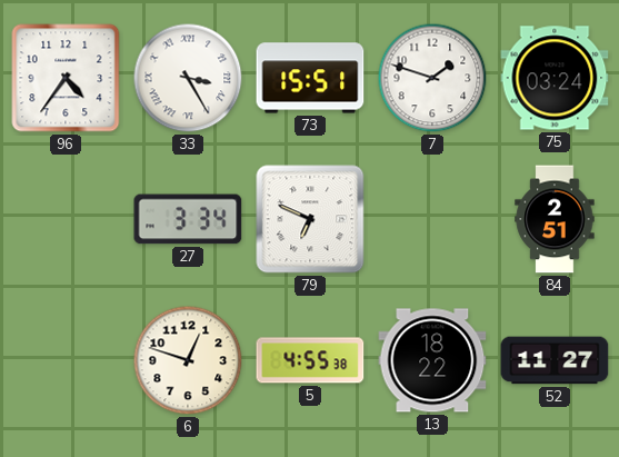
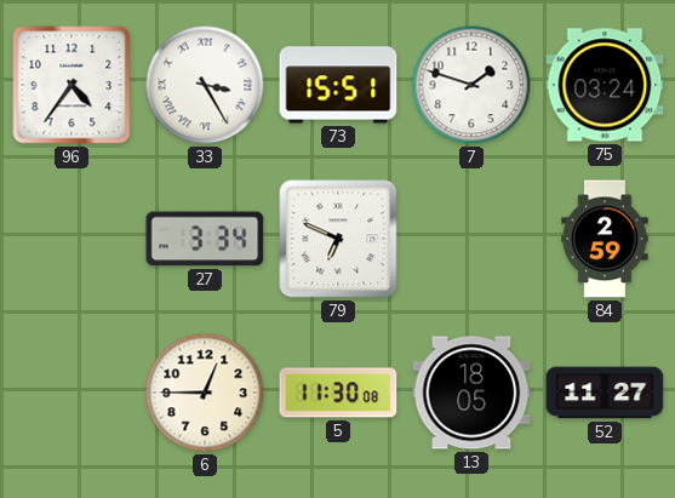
84: 2:51 -> 2:59 (605, 239)
6: 12:48 -> 12:45 (205, 393)
5: 4:55 -> 11:30 (338, 393)
13: 18:22 -> 18:05 (471, 393)
